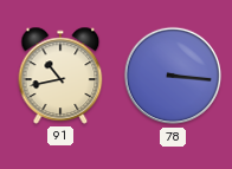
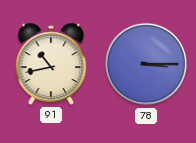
78: 3:16 -> 3:15 (146, 64)
